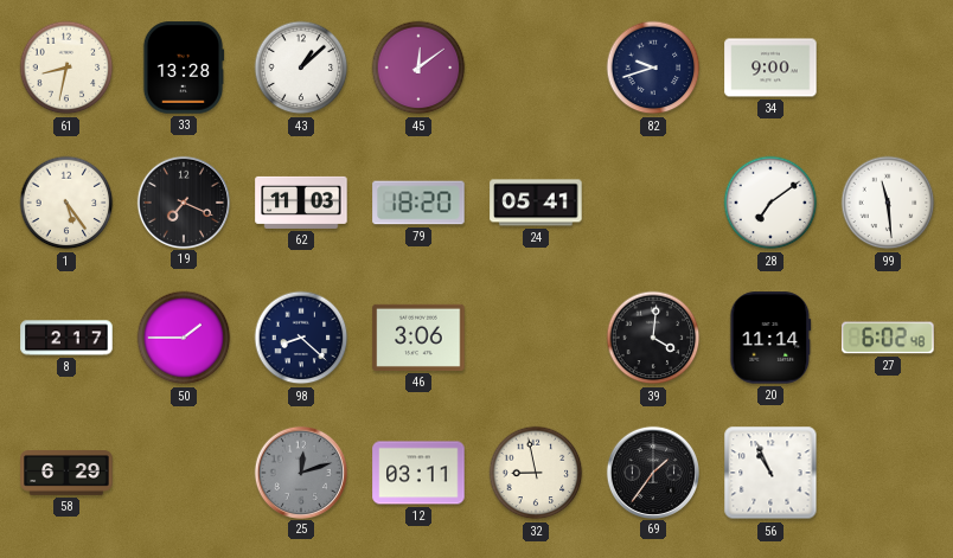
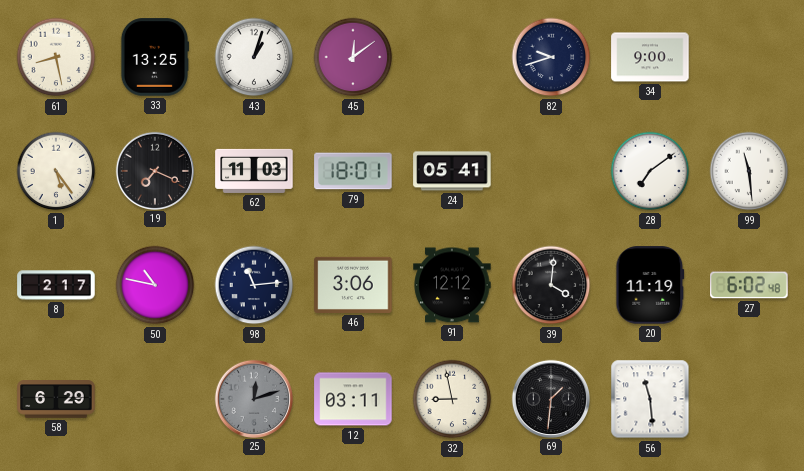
61: 8:32 -> 8:28 (56, 57)
33: 13:28 -> 13:25 (155, 57)
43: 1:08 -> 1:03 (254, 57)
79: 18:20 -> 18:01 (353, 171)
50: 1:45 -> 10:47 (155, 285)
98: 8:22 -> 11:14 (254, 285)
91: none -> 12:12 (452, 285)
20: 11:14 -> 11:19 (650, 285)
69: 1:36 -> 1:31 (550, 398)
56: 10:56 -> 11:29 (650, 399)
